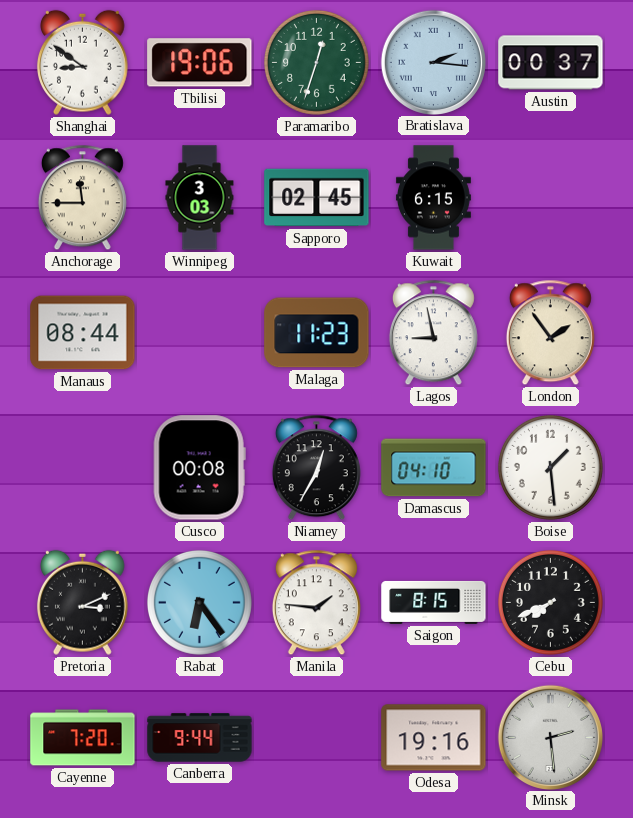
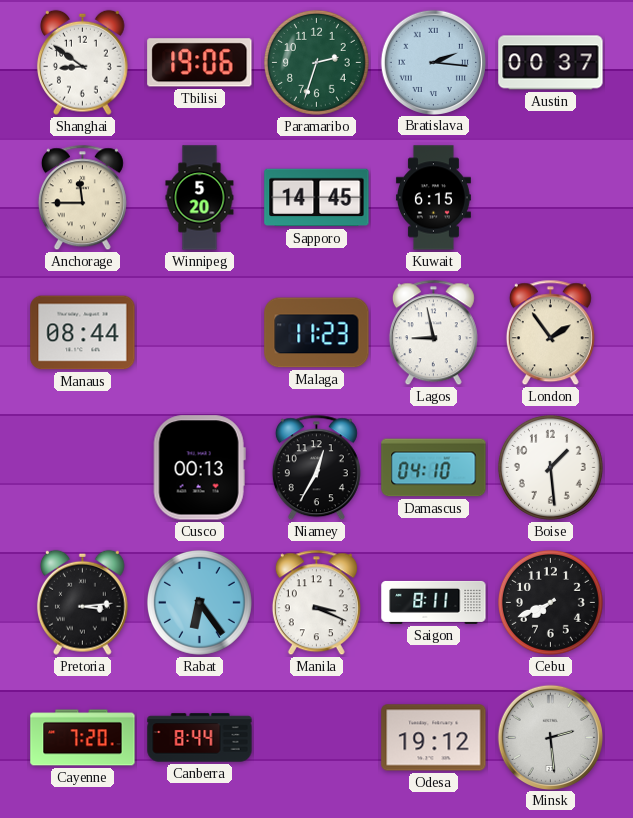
Paramaribo: 12:33 -> 2:33 (316, 62)
Winnipeg: 3:03 -> 5:20 (200, 198)
Sapporo: 02:45 -> 14:45 (317, 198)
Cusco: 00:08 -> 00:13 (199, 468)
Pretoria: 3:11 -> 3:14 (82, 602)
Manila: 1:46 -> 3:19 (316, 603)
Saigon: 8:15 -> 8:11 (434, 602)
Canberra: 9:44 -> 8:44 (200, 738)
Odesa: 19:16 -> 19:12 (434, 738)
